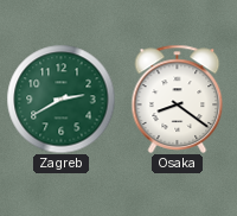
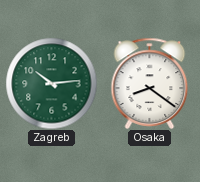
Zagreb: 2:40 -> 10:14 (51, 83)
